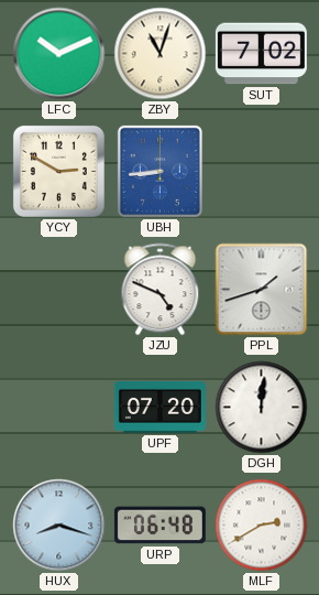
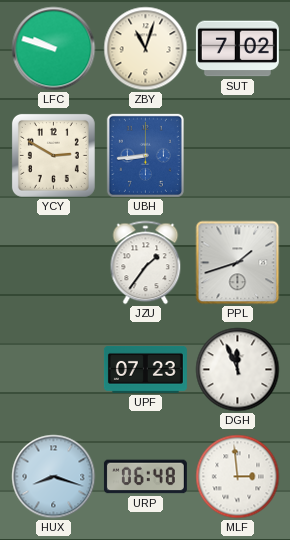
LFC: 10:11 -> 9:48 (54, 49)
JZU: 4:49 -> 1:36 (146, 263)
UPF: 07:20 -> 07:23 (145, 369)
DGH: 12:01 -> 11:56 (238, 370)
MLF: 2:40 -> 2:59 (238, 477)
